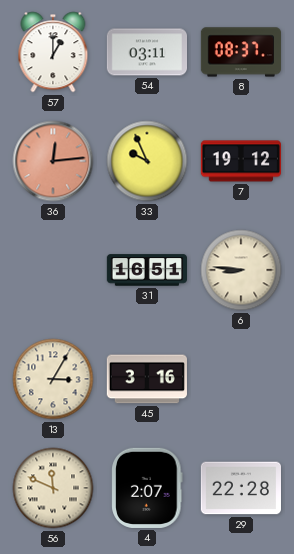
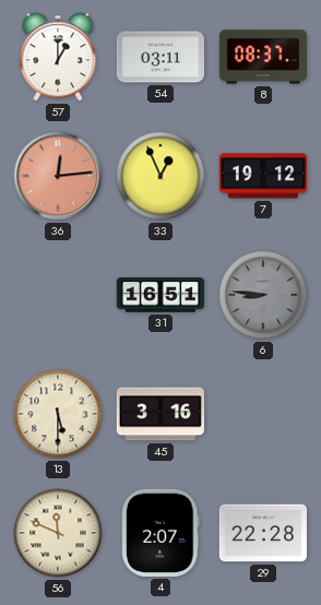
33: 9:56 -> 12:56 (160, 176)
6 dial: cream -> grey (263, 295)
13: 3:05 -> 5:30 (58, 414)
